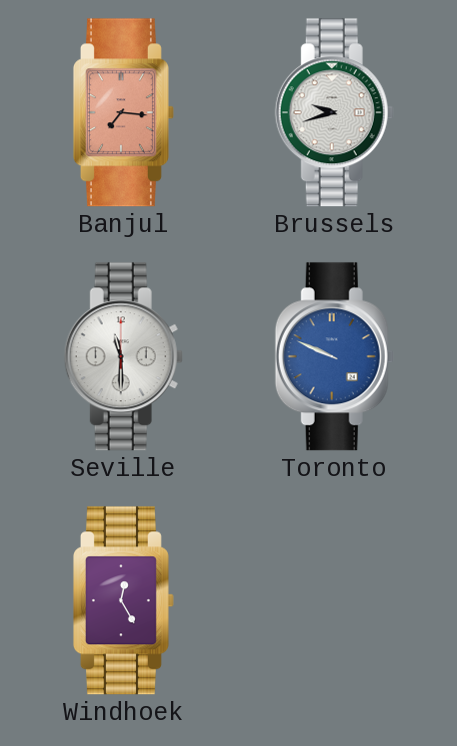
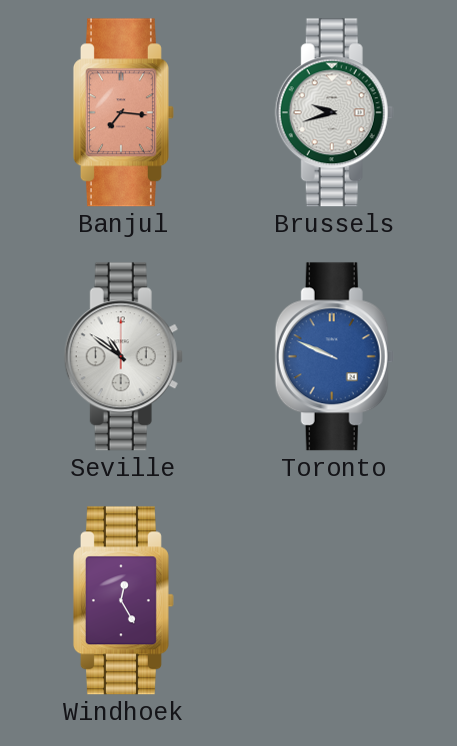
Seville: 11:30 -> 10:51 (123, 357)
